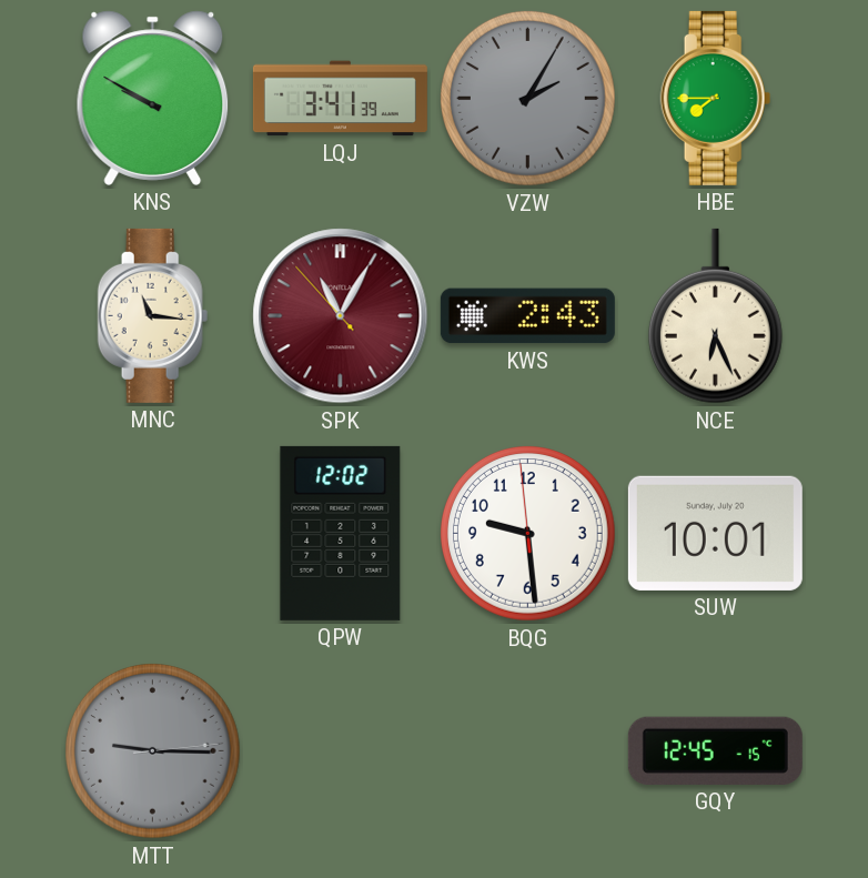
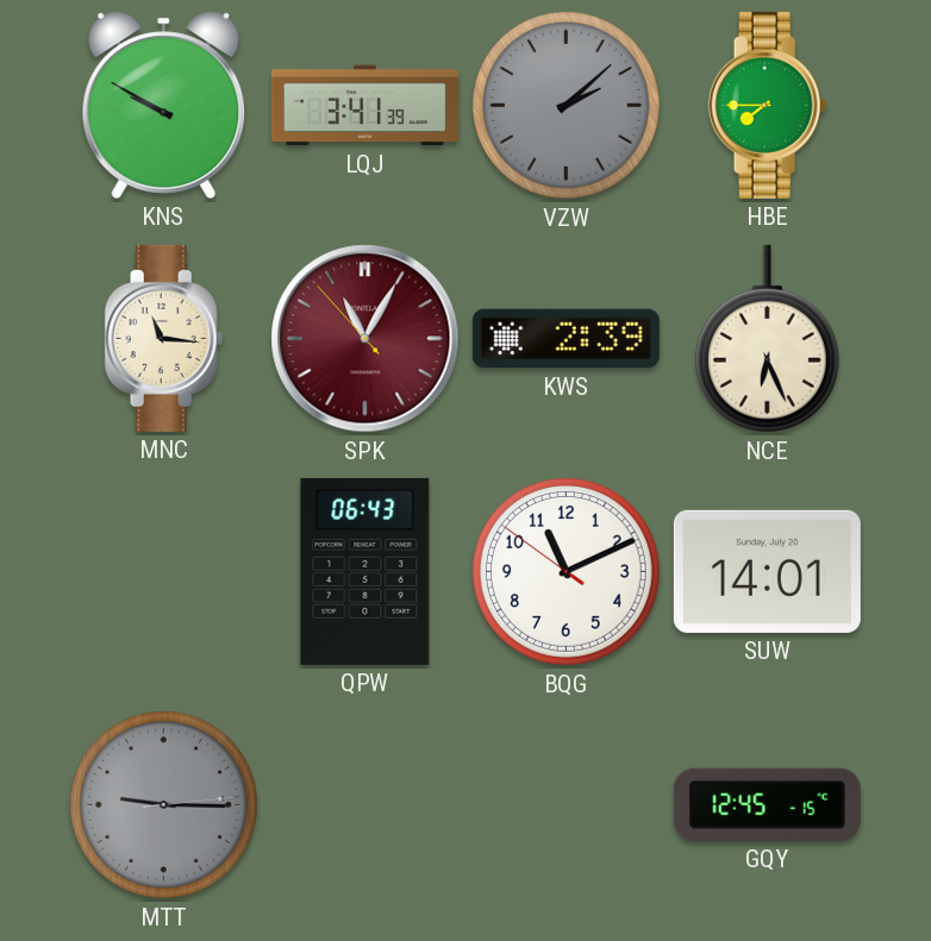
VZW: 2:05 -> 2:08 (566, 105)
KWS: 2:43 -> 2:39 (566, 339)
QPW: 12:02 -> 06:43 (365, 571)
BQG: 9:28 -> 11:10 (566, 571)
SUW: 10:01 -> 14:01 (767, 571)
